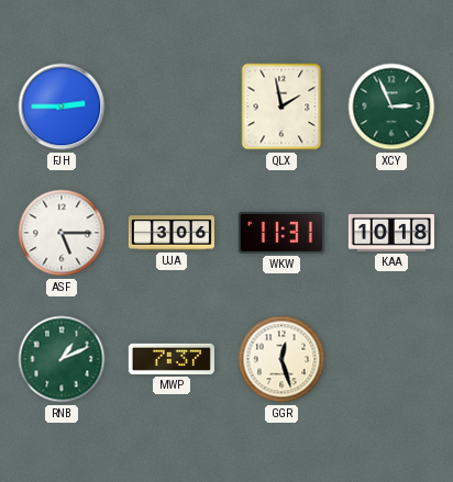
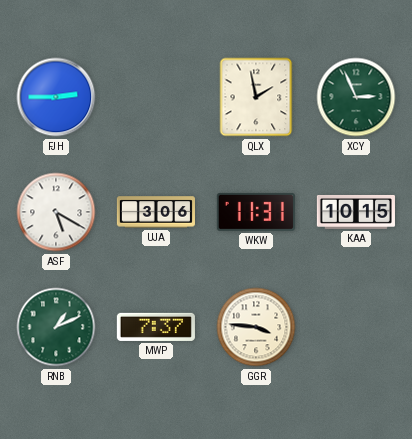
ASF: 5:15 -> 5:20 (56, 212)
KAA: 10:18 -> 10:15 (356, 212)
GGR: 12:27 -> 3:46 (256, 327)
